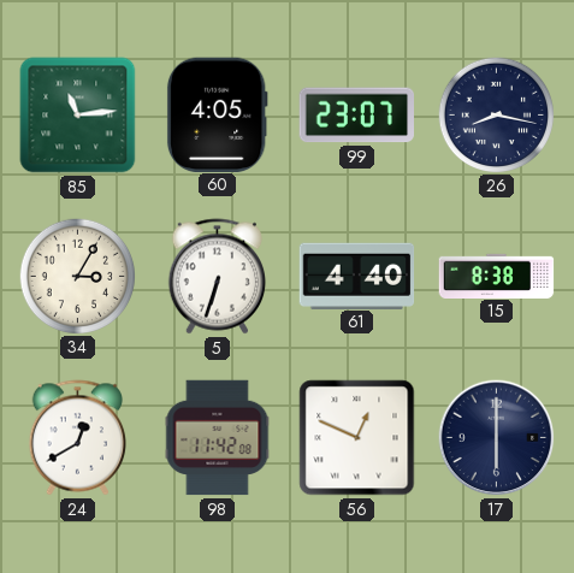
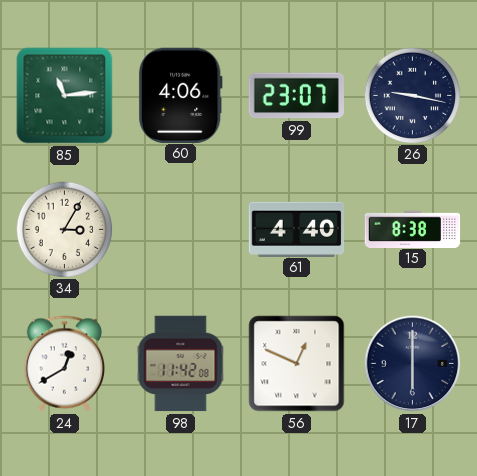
60: 4:05 -> 4:06 (180, 95)
26: 8:17 -> 9:17 (412, 95)
5: 6:33 -> none (217, 277)
